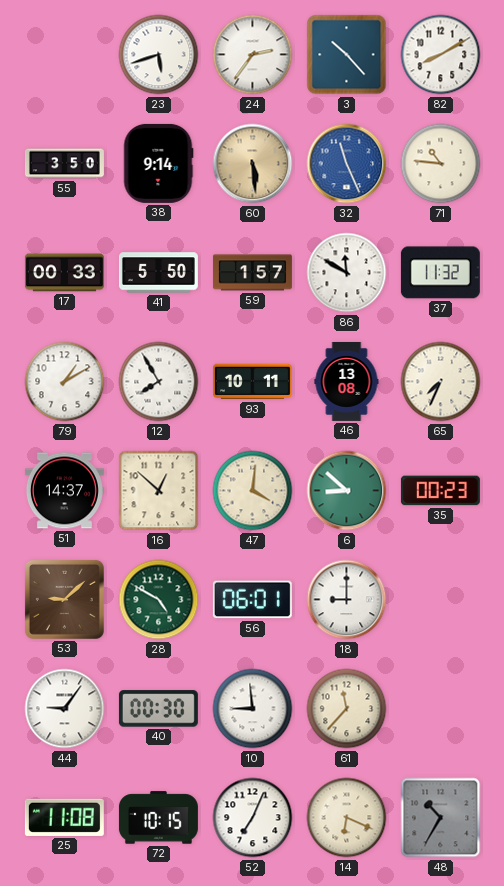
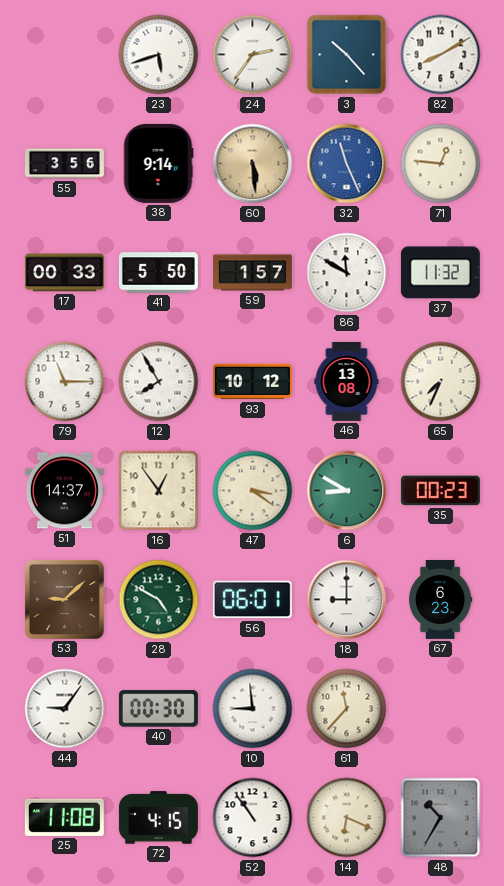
55: 3:50 -> 3:56 (64, 164)
71: 10:46 -> 12:46 (441, 164)
79: 1:10 -> 11:15 (65, 382)
93: 10:11 -> 10:12 (252, 382)
16: 12:52 -> 12:54 (159, 491)
47: 4:01 -> 3:21 (253, 491)
6: 8:52 -> 8:50 (347, 491)
67: none -> 6:23 (440, 599)
72: 10:15 -> 4:15 (158, 818)
52: 7:04 -> 10:54 (253, 818)
